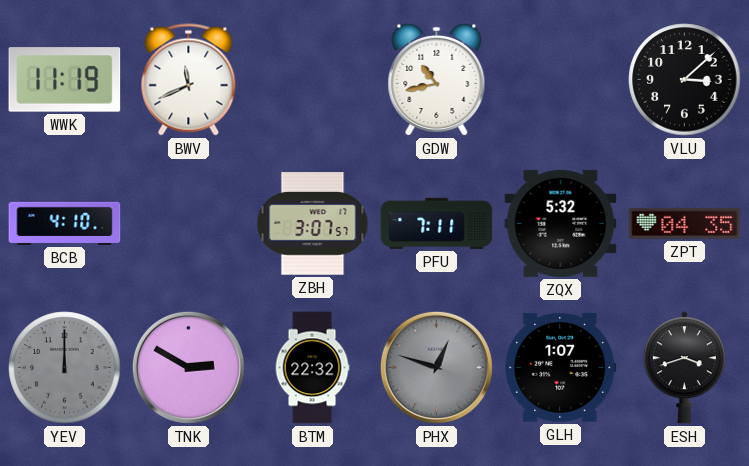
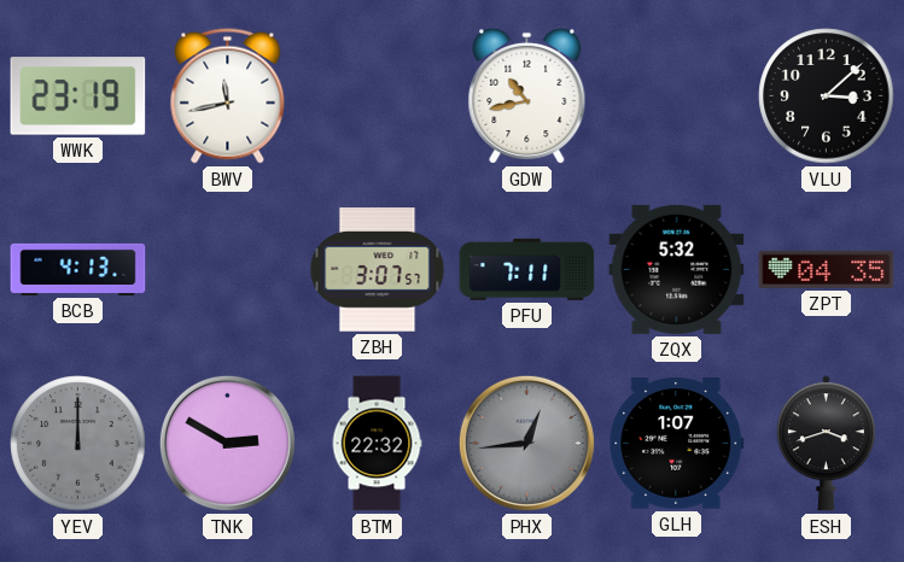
WWK: 11:19 -> 23:19 (78, 96)
BWV: 11:41 -> 11:43 (228, 96)
BCB: 4:10 -> 4:13 (78, 269)
PHX: 12:48 -> 12:44 (526, 443)
